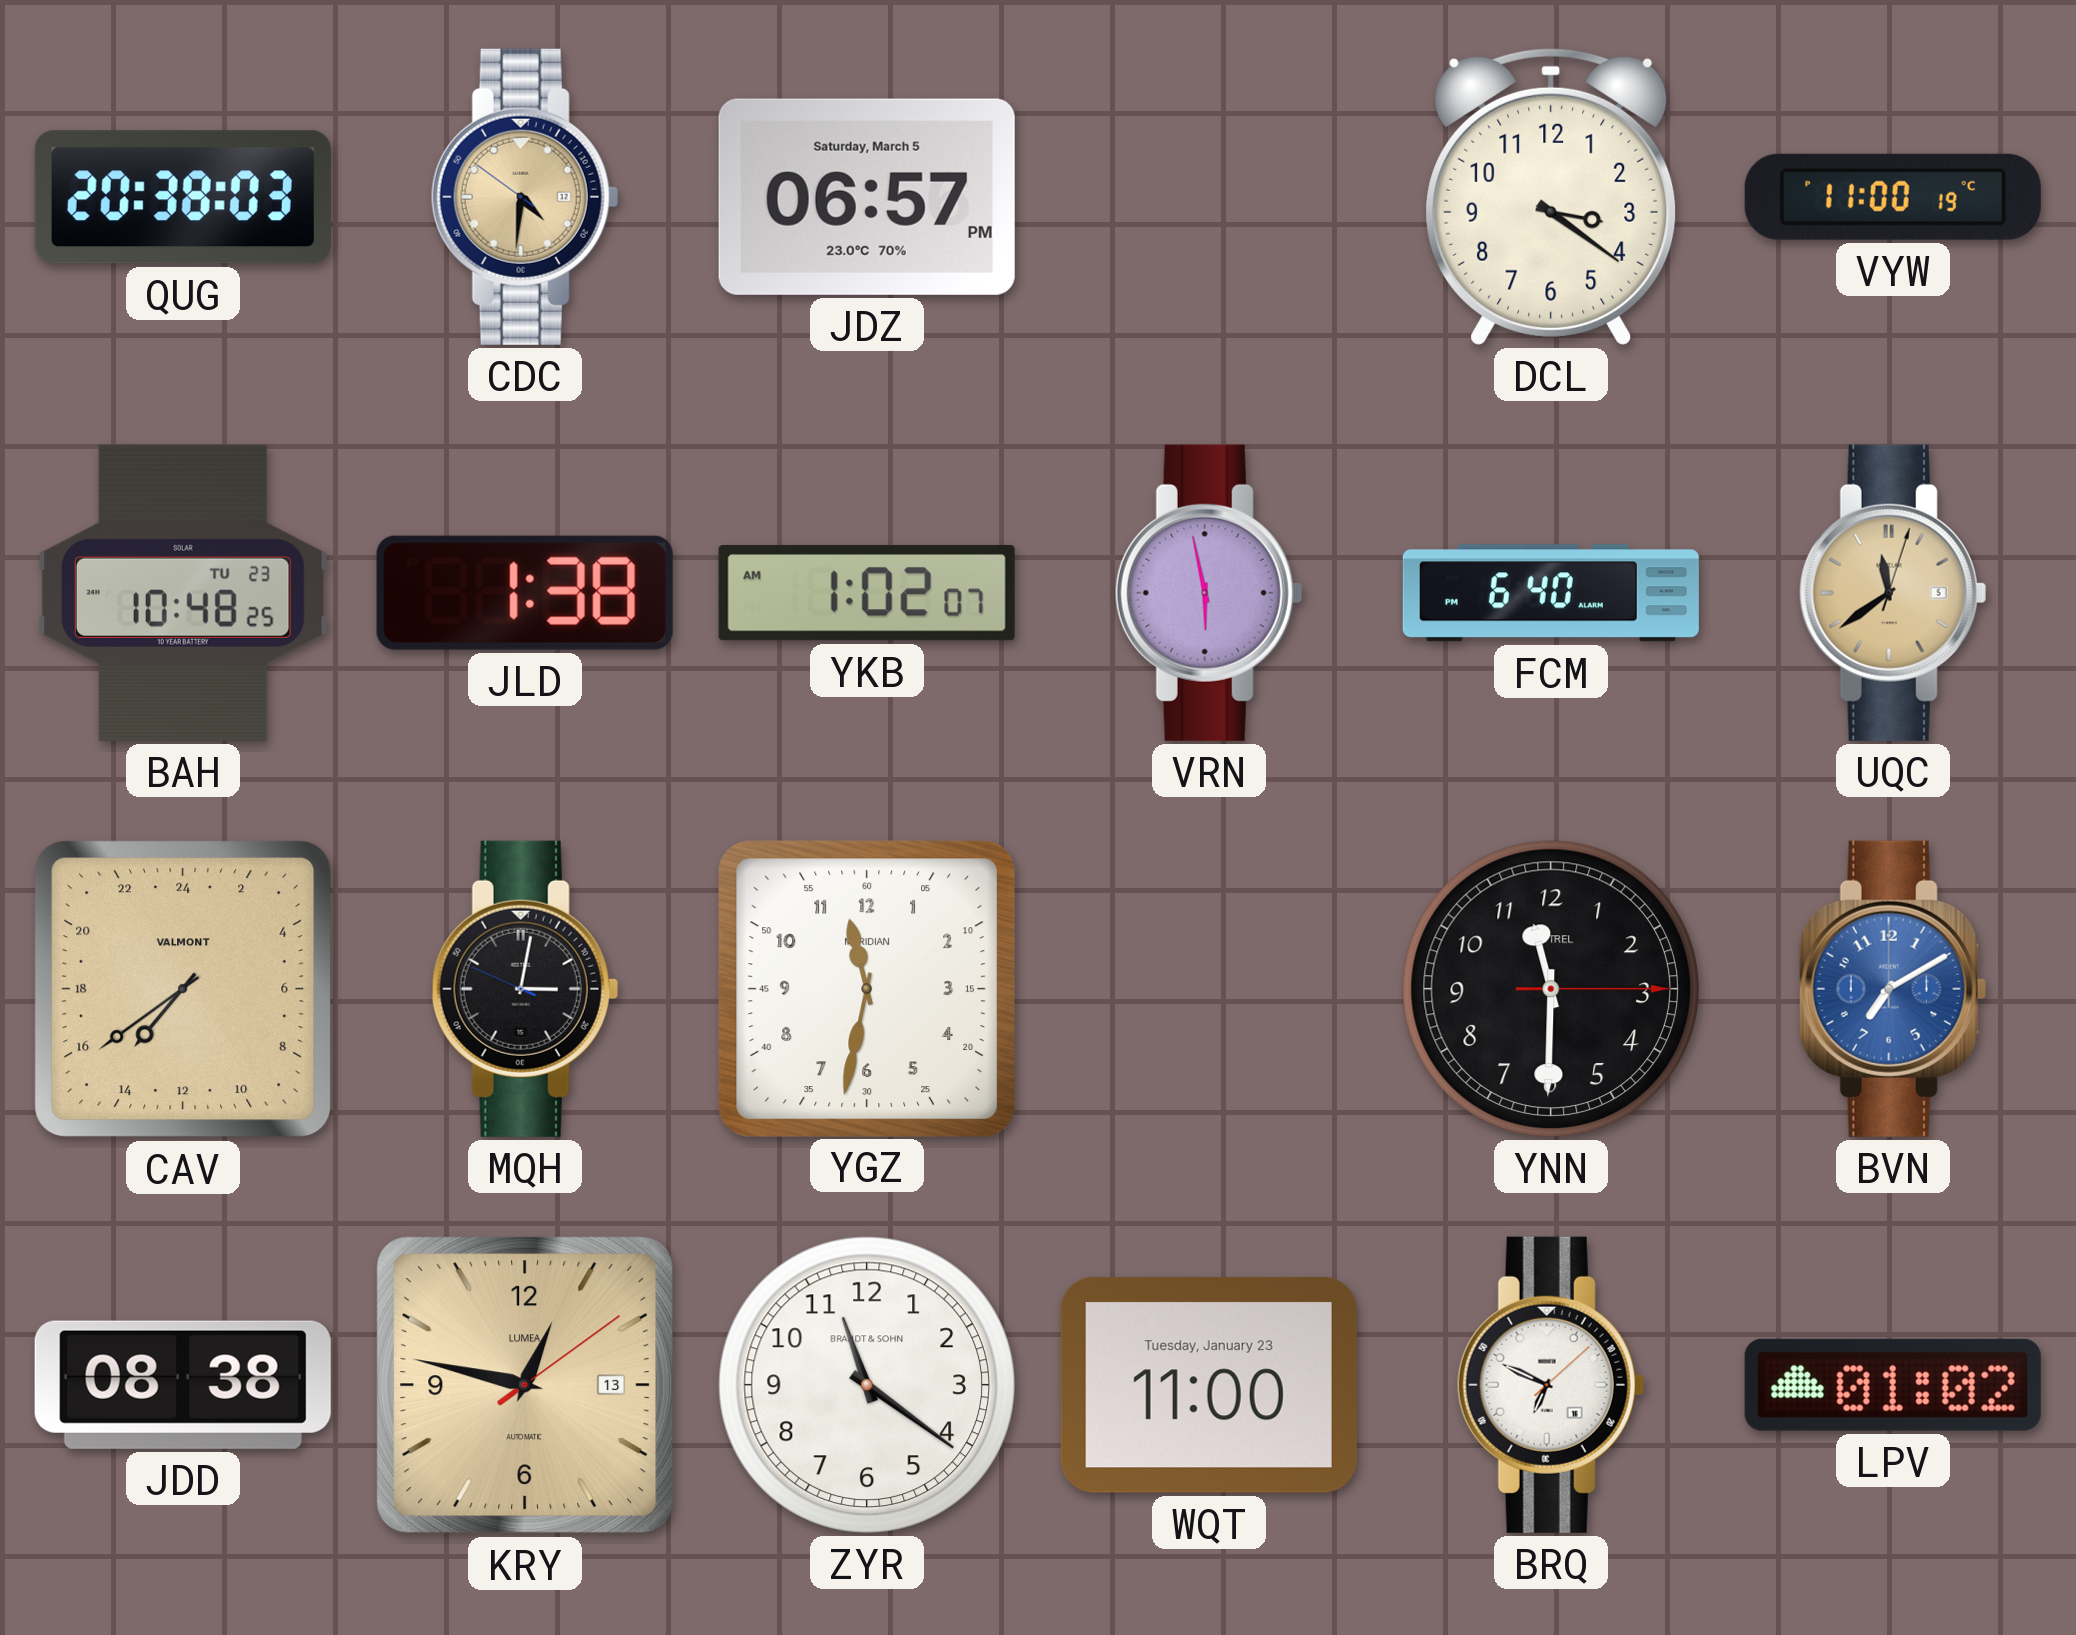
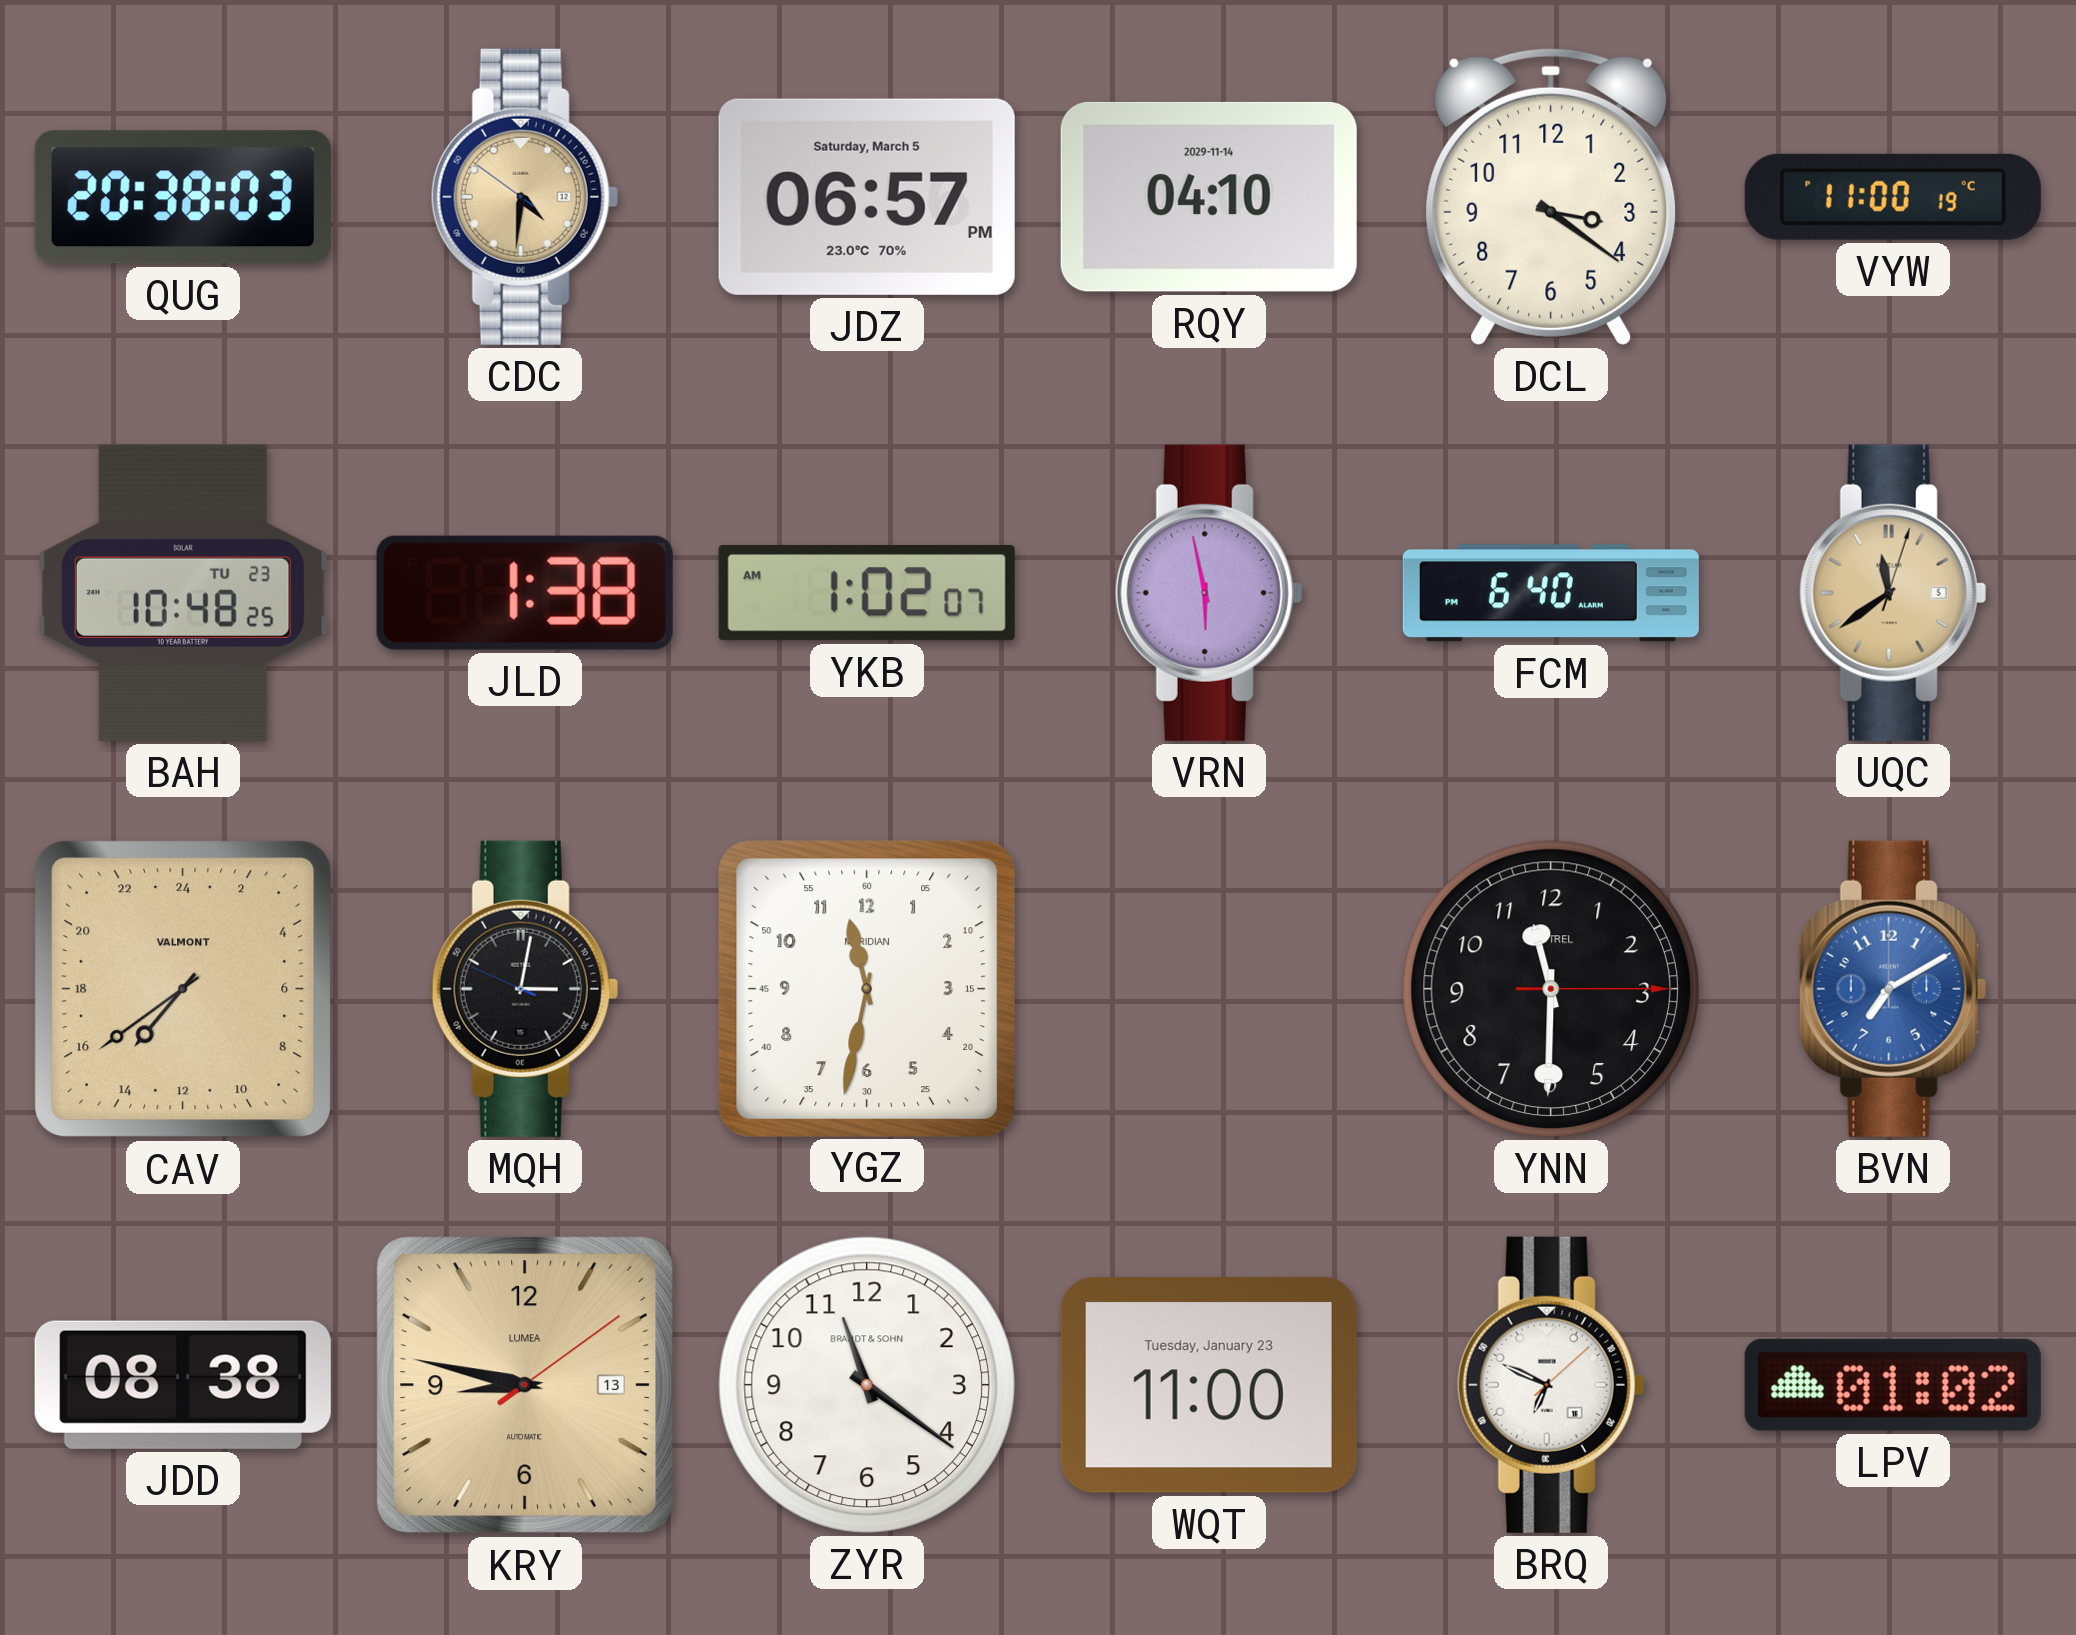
RQY: none -> 04:10 (1209, 197)
KRY: 12:47 -> 8:47 (525, 1385)
